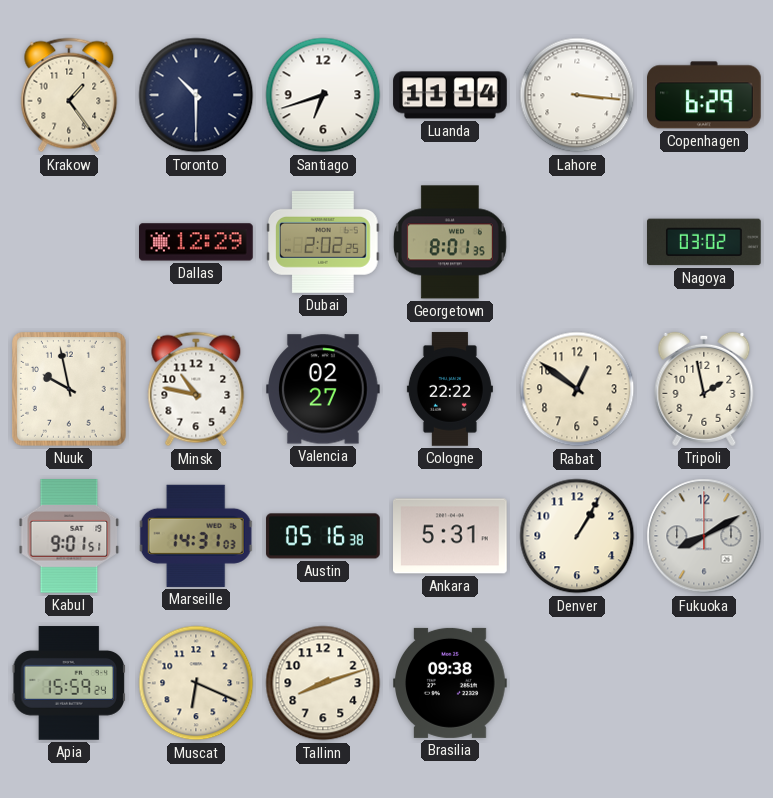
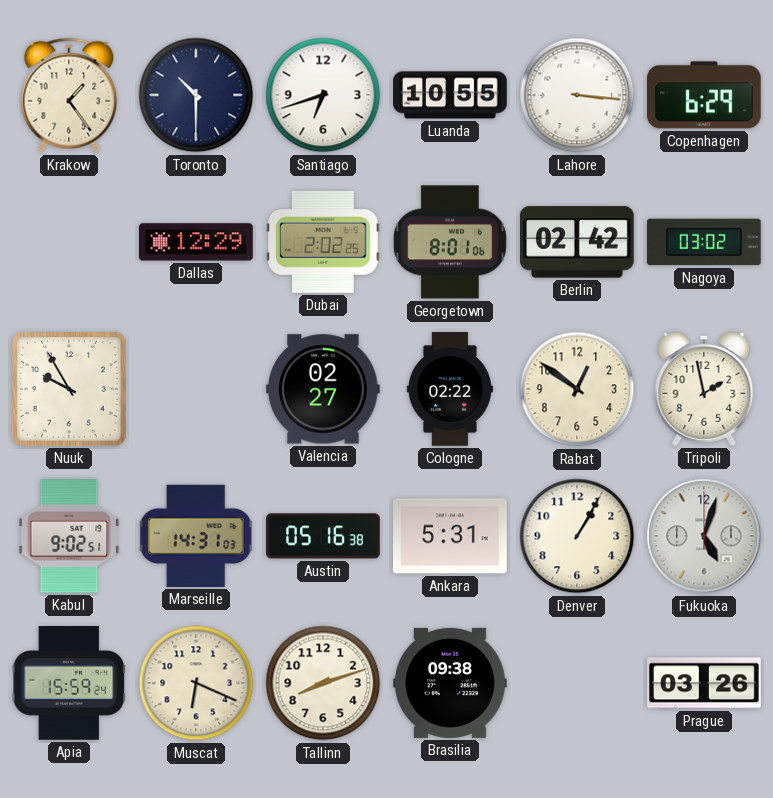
Luanda: 11:14 -> 10:55 (450, 95)
Georgetown: 8:01:35 -> 8:01:06 (450, 242)
Berlin: none -> 02:42 (578, 242)
Nuuk: 9:58 -> 9:55 (70, 390)
Minsk: 10:47 -> none (196, 389)
Cologne: 22:22 -> 02:22 (450, 389)
Kabul: 9:01 -> 9:02 (69, 537)
Fukuoka: 8:10 -> 5:03 (704, 536)
Prague: none -> 03:26 (705, 683)
